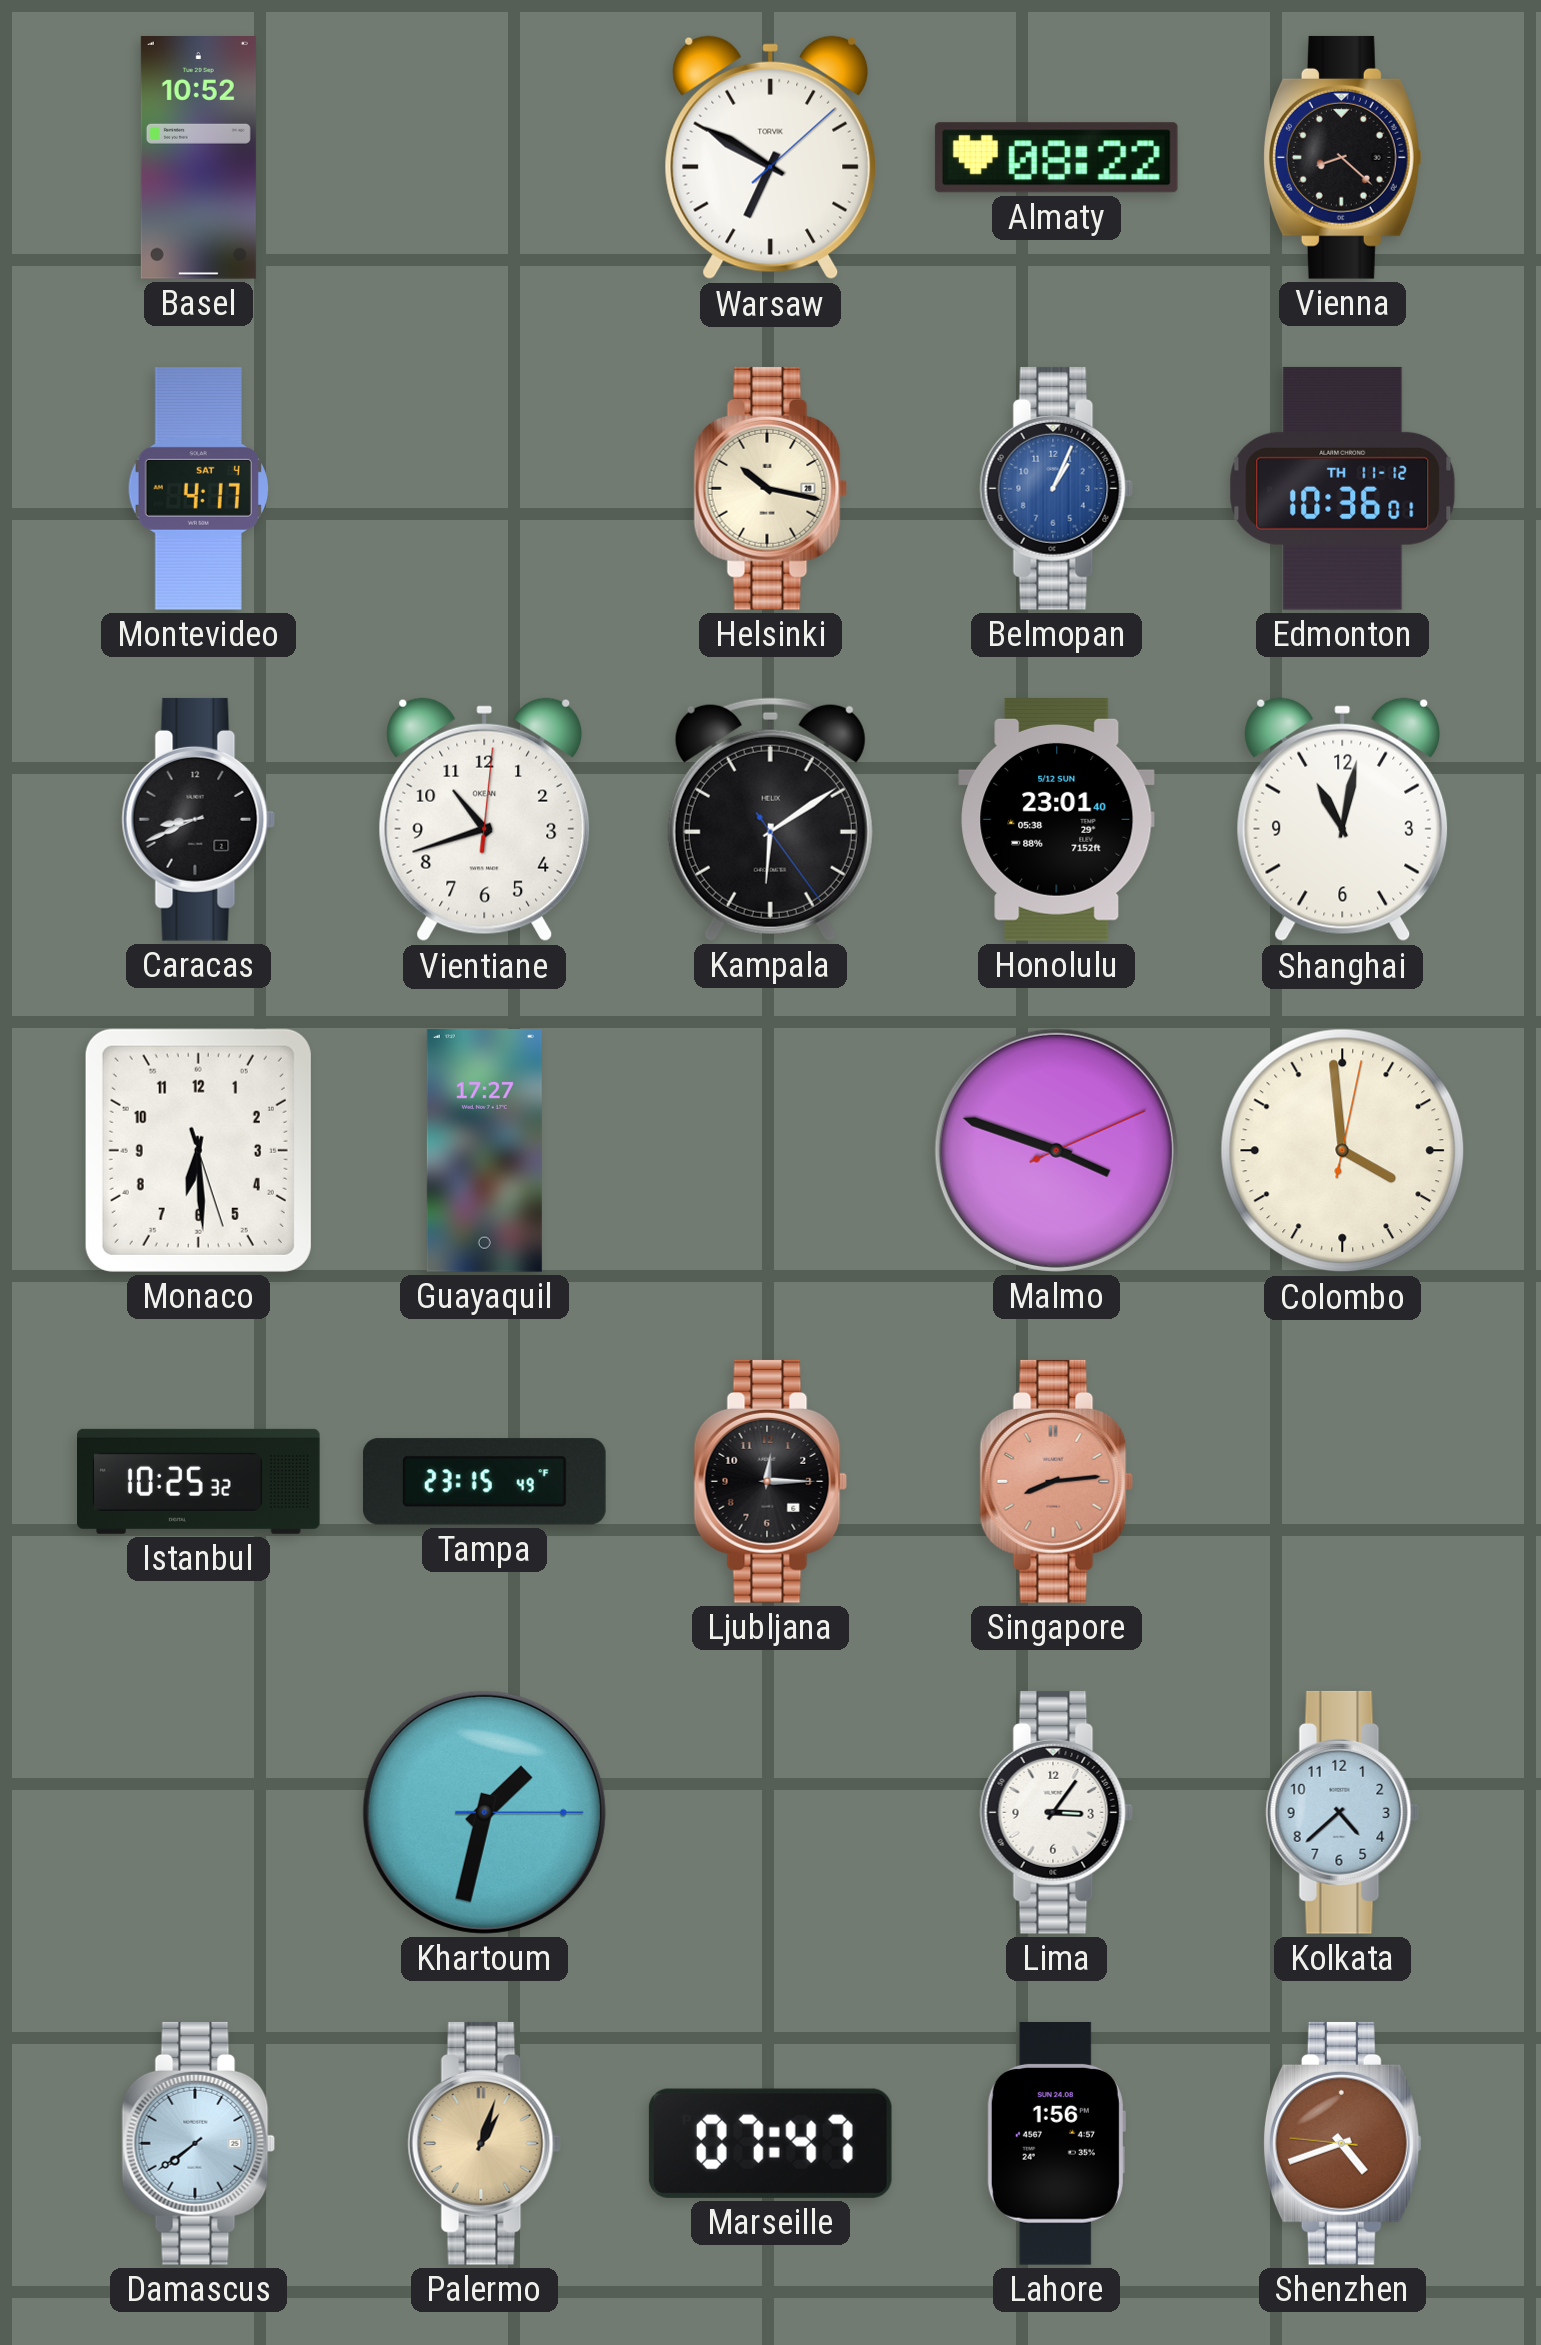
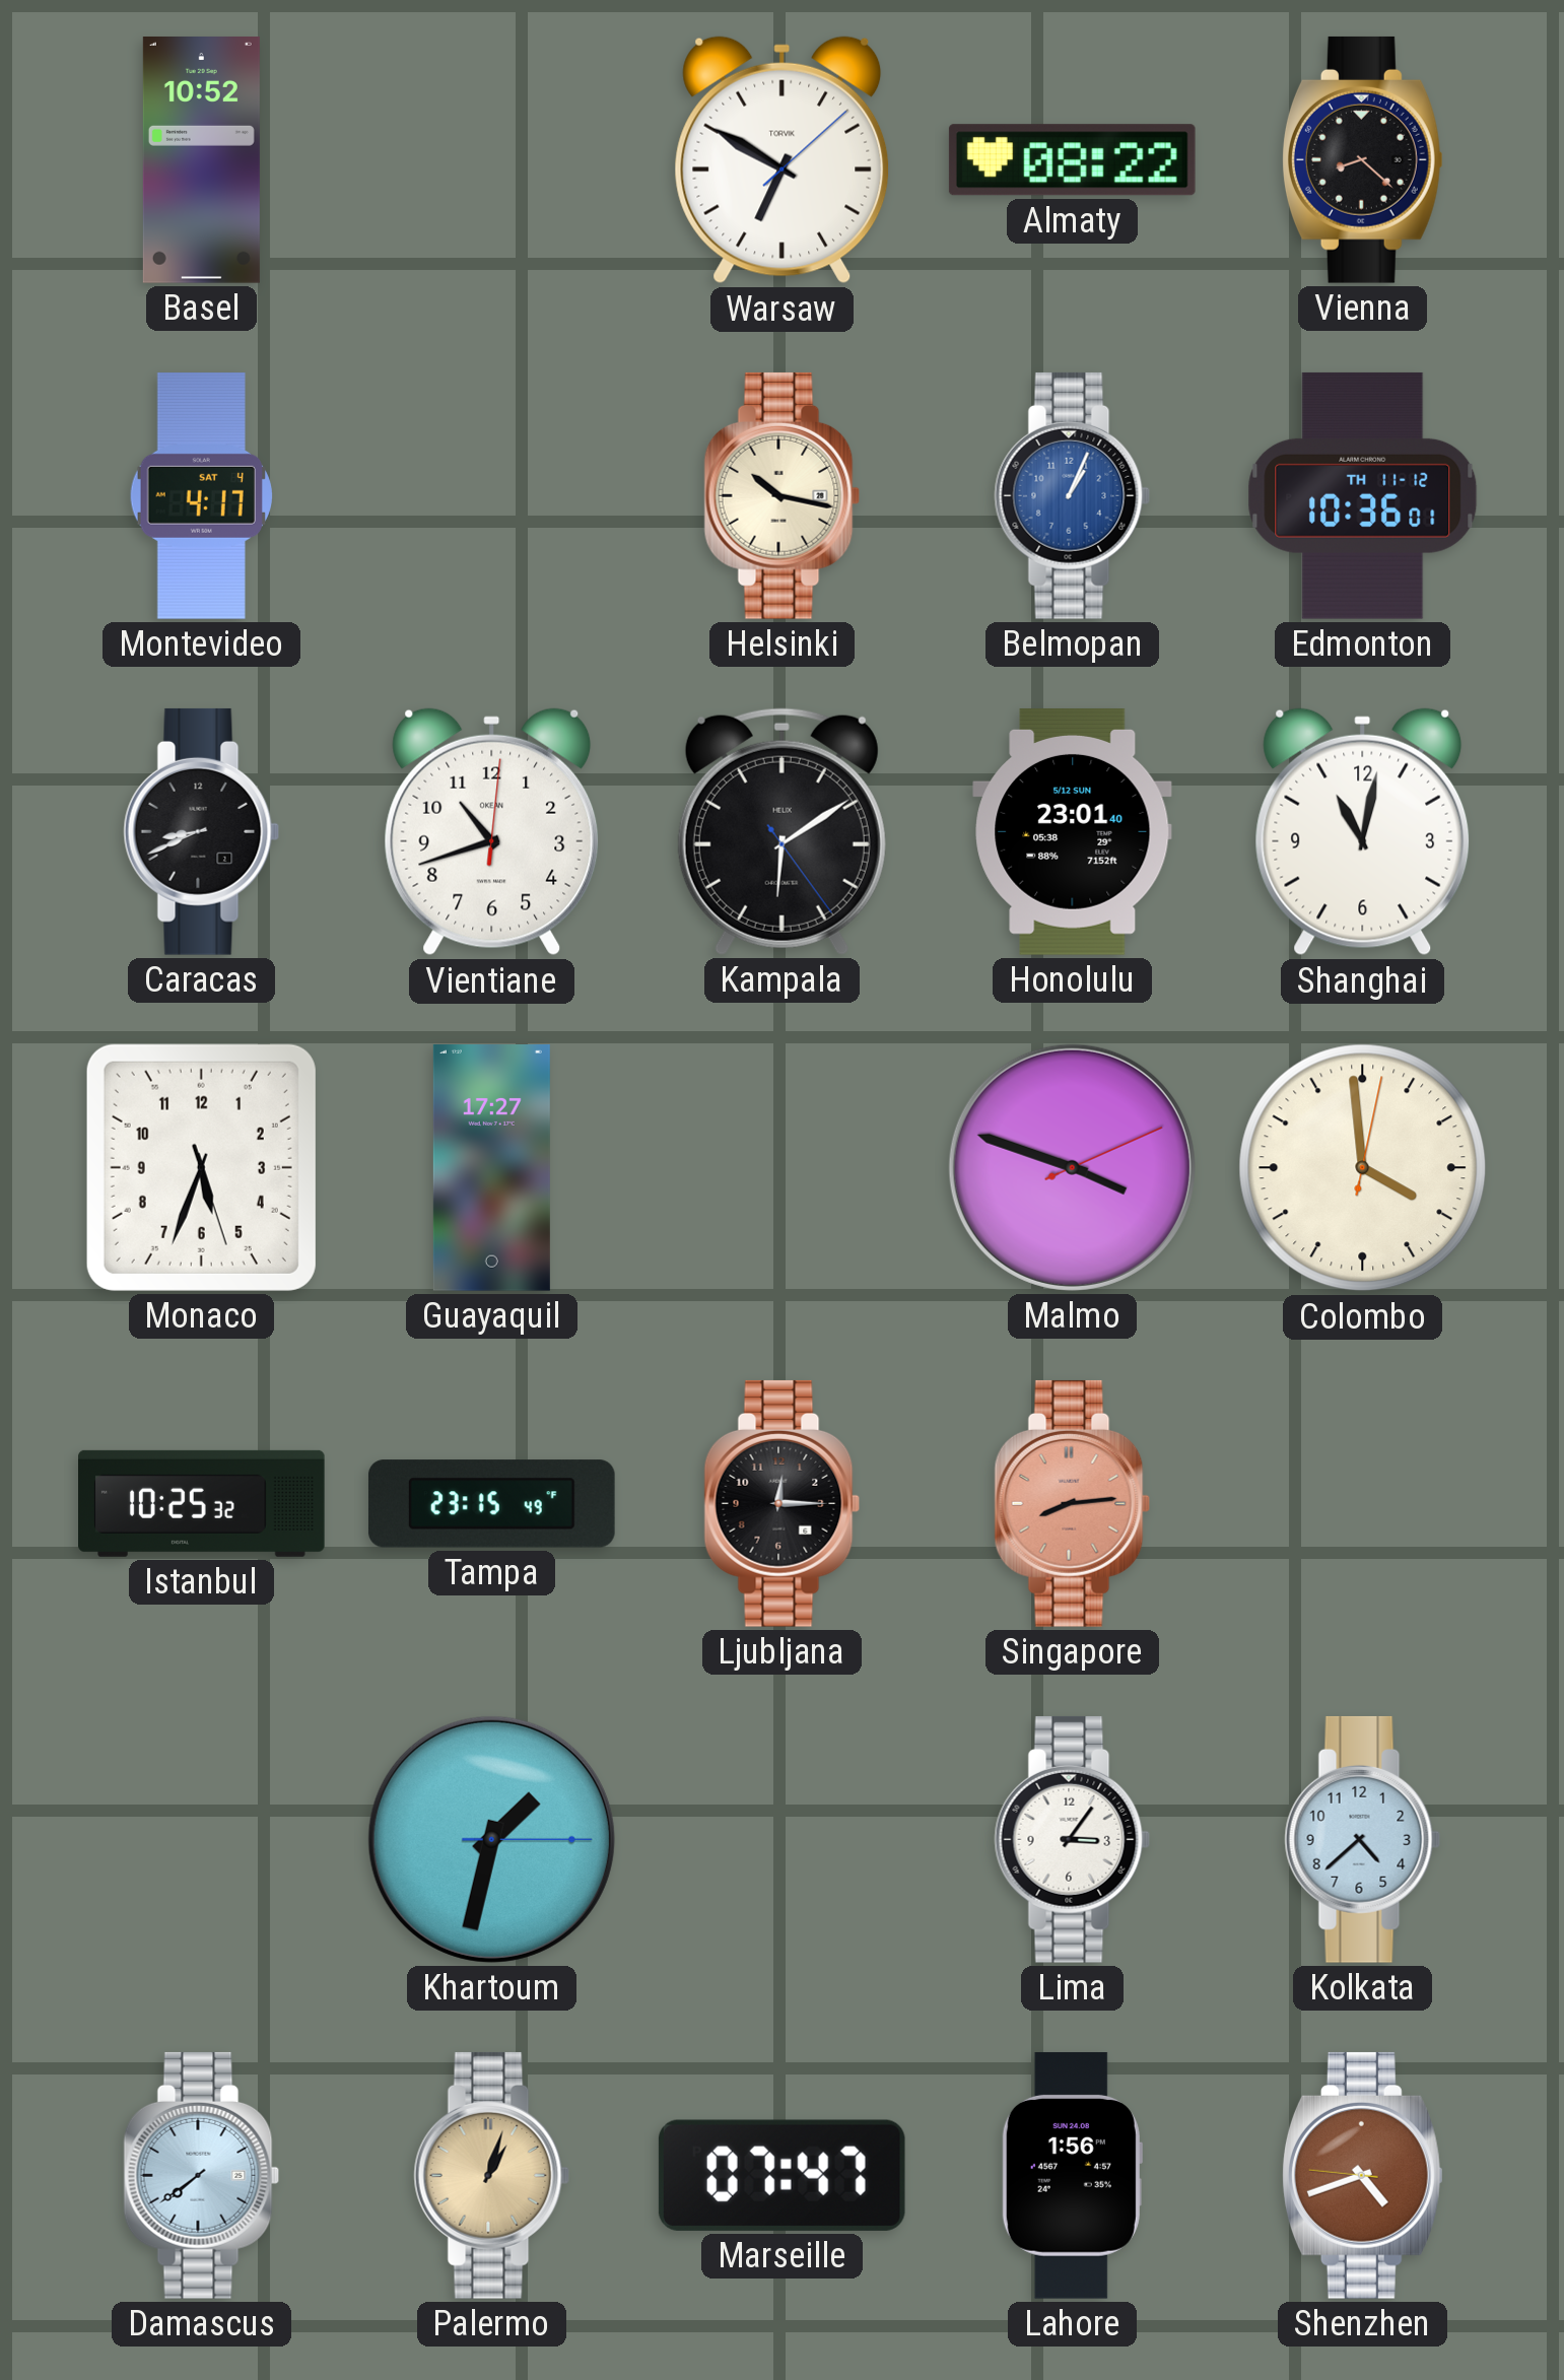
Monaco: 6:29 -> 5:33 (201, 1167)
